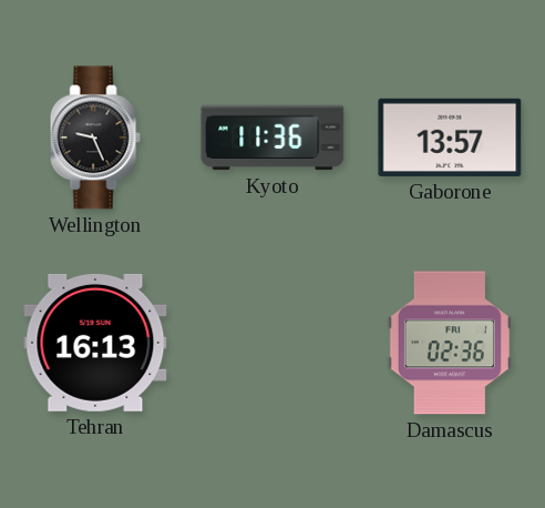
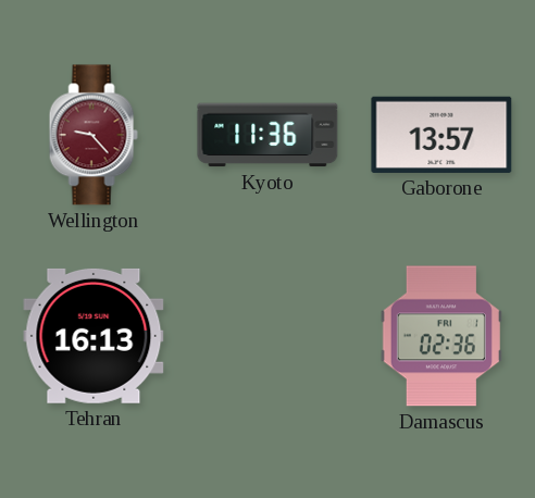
Wellington: 9:26 -> 9:23 (94, 135)
Wellington dial: black -> burgundy (94, 135)
